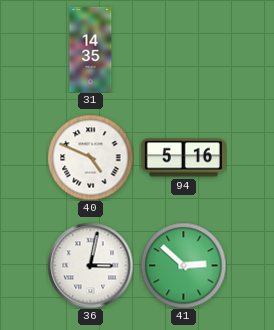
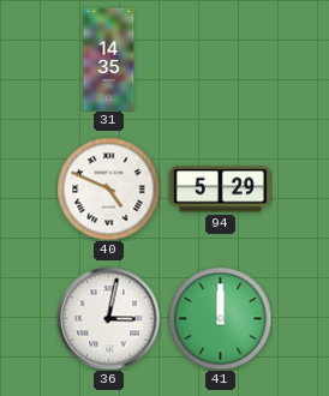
94: 5:16 -> 5:29 (220, 190)
41: 2:52 -> 12:00 (220, 318)
